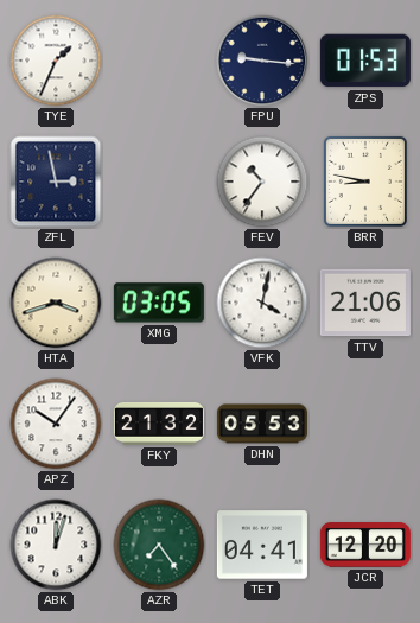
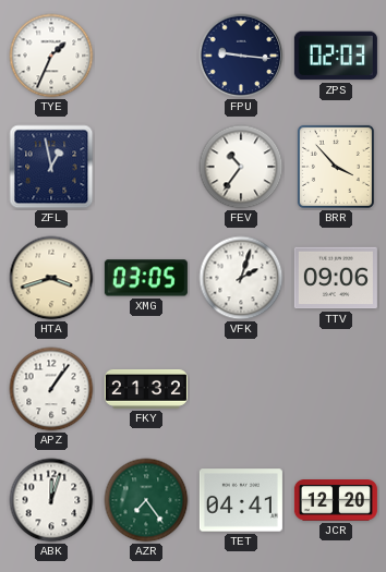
ZPS: 01:53 -> 02:03 (336, 56)
ZFL: 2:58 -> 12:58 (51, 167)
BRR: 8:47 -> 3:53 (336, 167)
VFK: 4:02 -> 2:03 (241, 278)
TTV: 21:06 -> 09:06 (336, 278)
APZ: 10:06 -> 1:06 (51, 389)
DHN: 05:53 -> none (262, 424)
